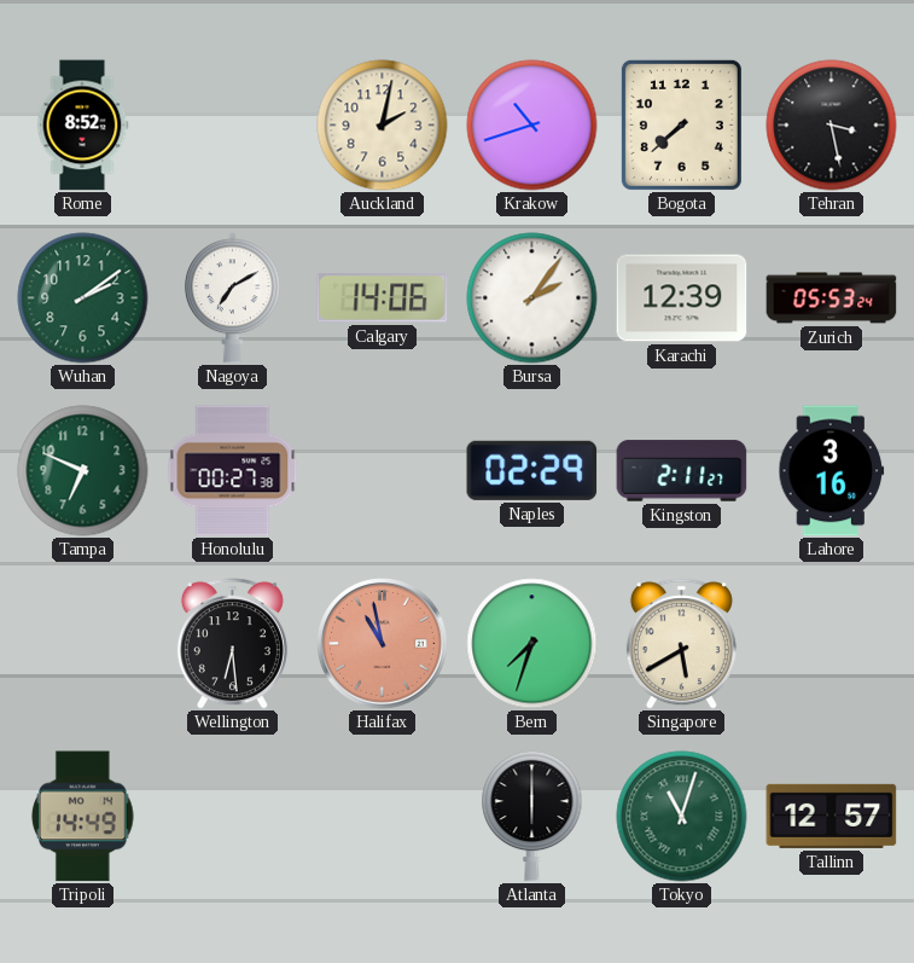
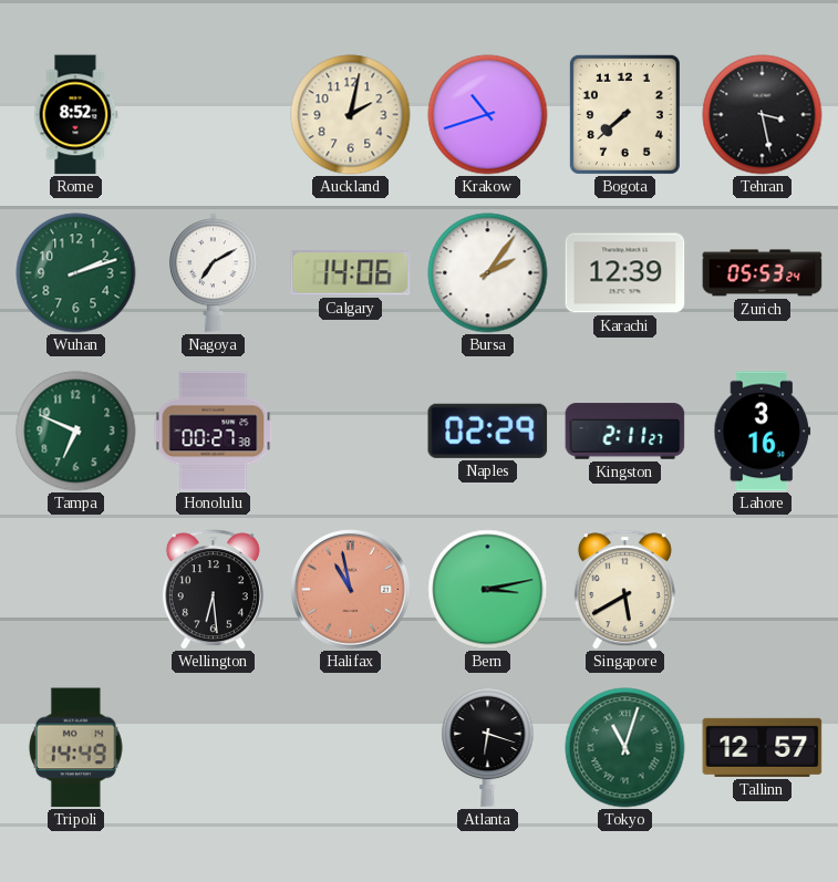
Wuhan: 2:09 -> 2:12 (76, 273)
Bern: 7:33 -> 3:13 (488, 590)
Atlanta: 6:00 -> 6:18 (488, 747)
